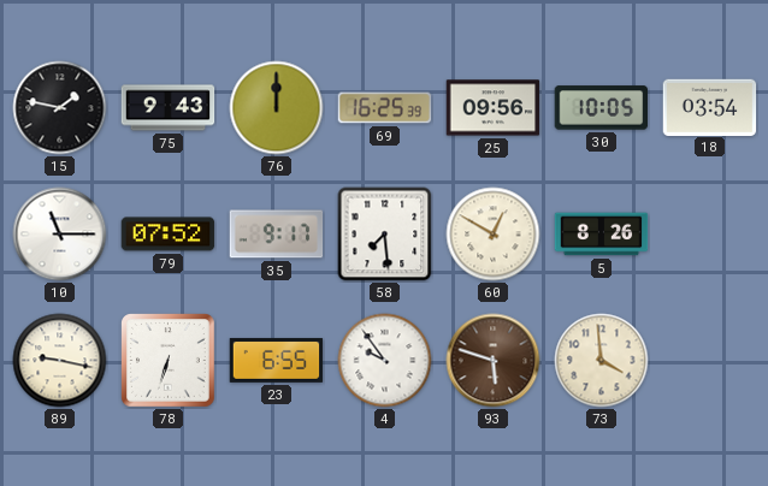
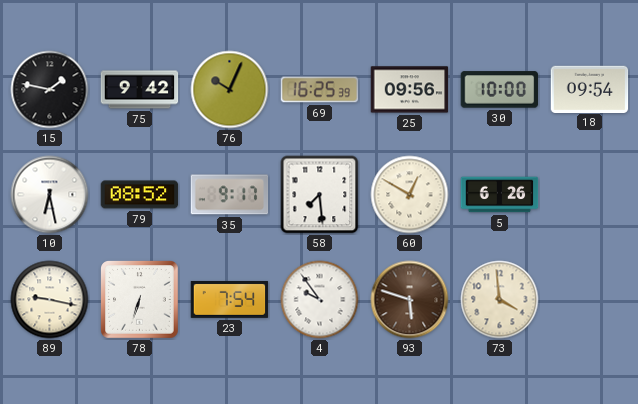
75: 9:43 -> 9:42 (140, 90)
76: 12:00 -> 10:04 (230, 90)
30: 10:05 -> 10:00 (500, 90)
18: 03:54 -> 09:54 (590, 89)
10: 11:15 -> 6:28 (50, 195)
79: 07:52 -> 08:52 (140, 195)
5: 8:26 -> 6:26 (500, 195)
23: 6:55 -> 7:54 (230, 299)
